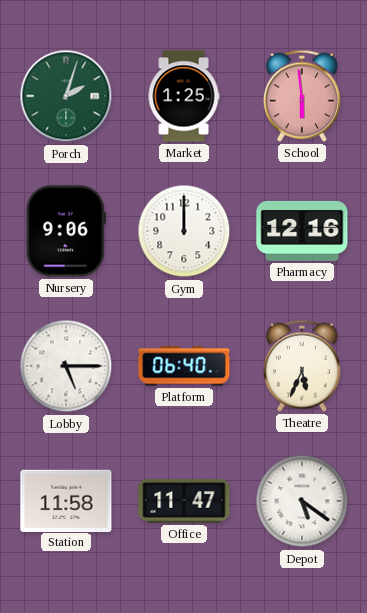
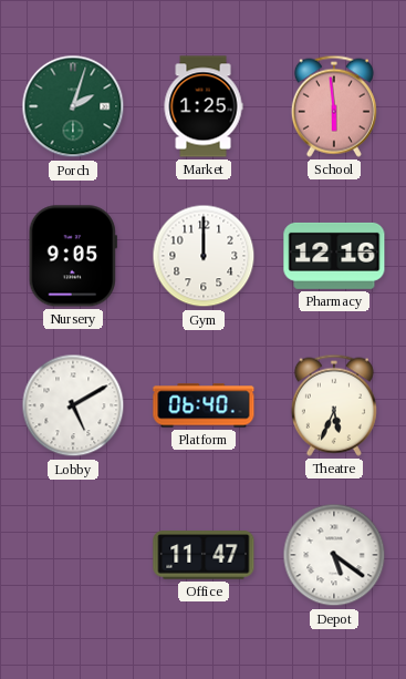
Nursery: 9:06 -> 9:05 (73, 256)
Lobby: 5:15 -> 5:10 (73, 405)
Station: 11:58 -> none (66, 500)
